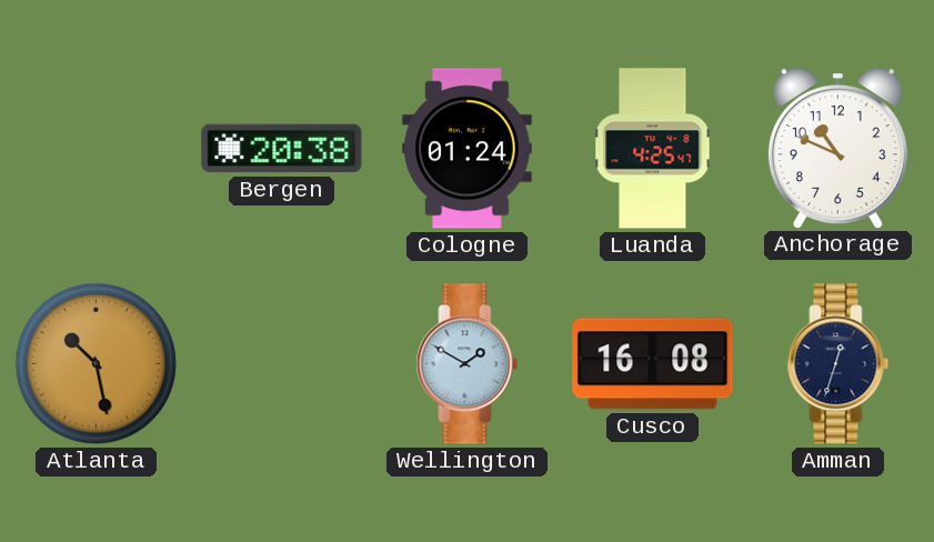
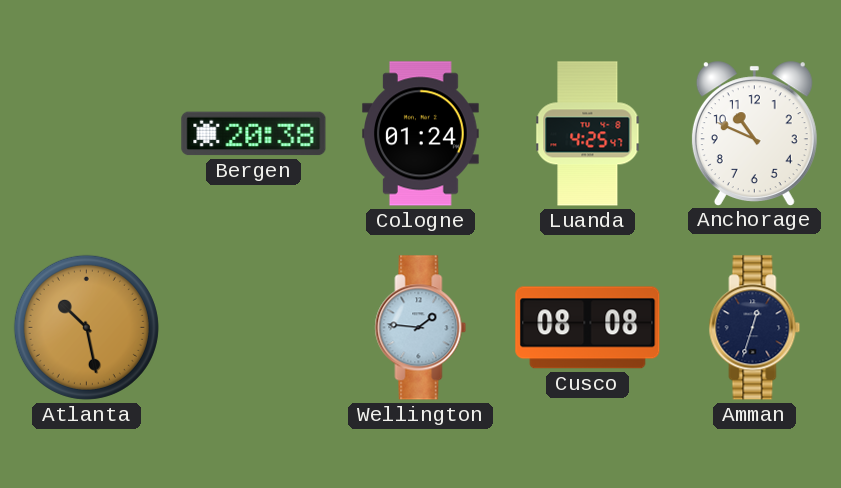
Wellington: 1:50 -> 1:46 (421, 328)
Cusco: 16:08 -> 08:08 (588, 328)
